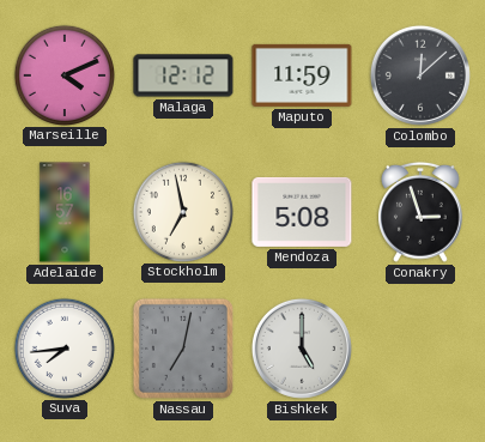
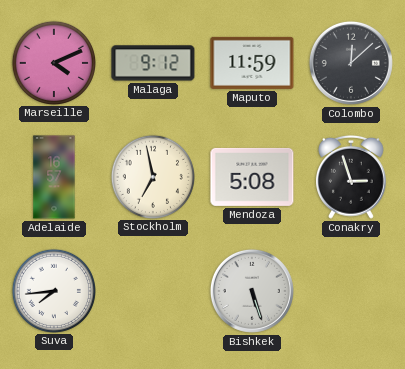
Malaga: 12:12 -> 9:12 (153, 63)
Nassau: 7:02 -> none (183, 349)
Bishkek: 5:00 -> 5:27 (252, 291)
